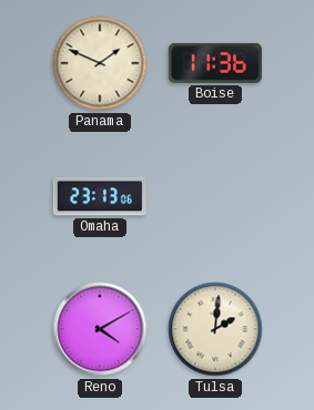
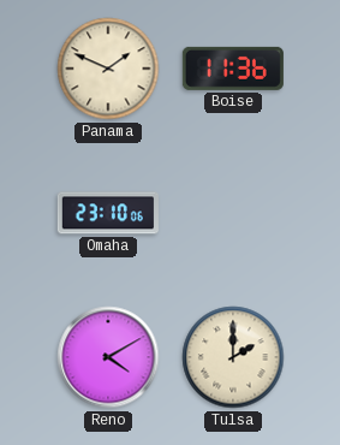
Omaha: 23:13 -> 23:10 (108, 213)
Tulsa: 2:01 -> 2:00 (233, 357)
